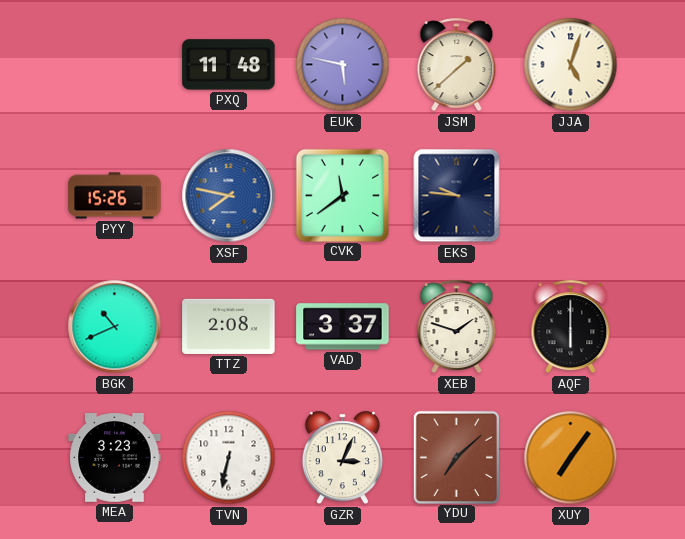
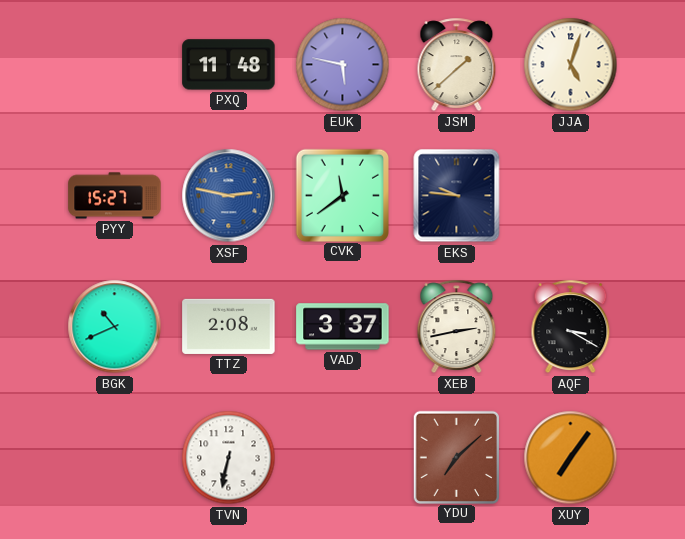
PYY: 15:26 -> 15:27 (115, 196)
XSF: 7:47 -> 2:47 (229, 196)
XEB: 1:48 -> 2:43 (457, 327)
AQF: 6:00 -> 3:20 (571, 327)
MEA: 3:23 -> none (115, 458)
GZR: 3:04 -> none (342, 458)
